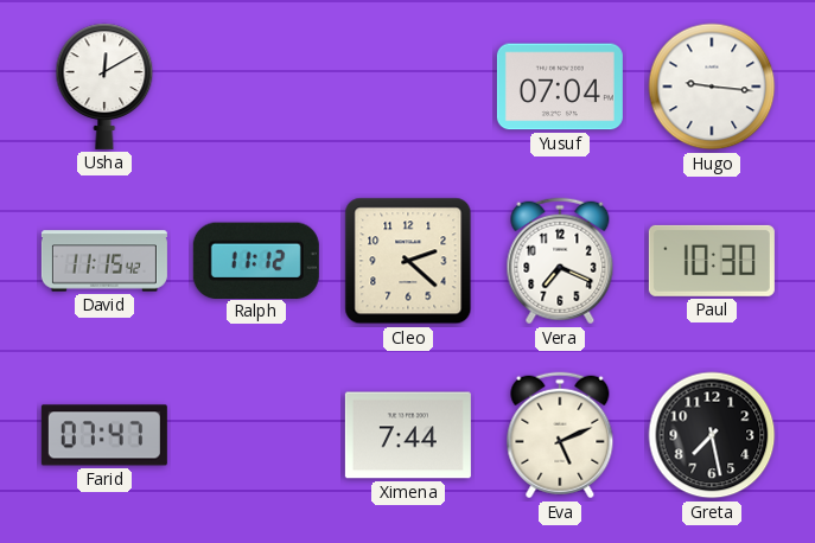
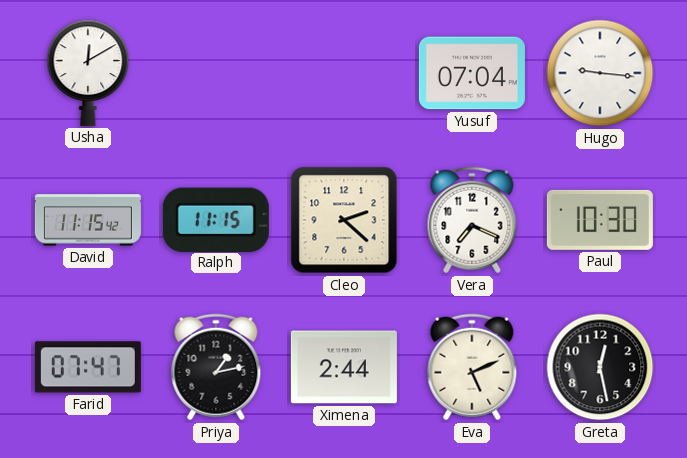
Ralph: 11:12 -> 11:15 (216, 219)
Priya: none -> 1:13 (216, 367)
Ximena: 7:44 -> 2:44 (344, 367)
Greta: 7:28 -> 12:28 (600, 367)
